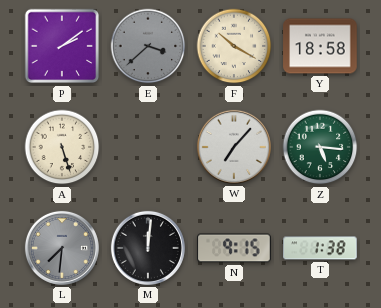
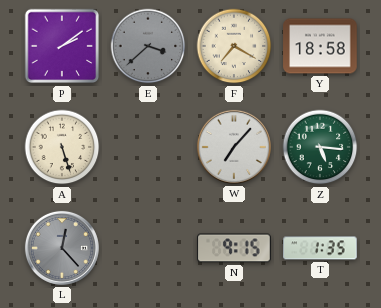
F: 10:20 -> 7:20 (234, 46)
L: 7:31 -> 12:23 (62, 248)
M: 12:01 -> none (148, 248)
T: 1:38 -> 1:35 (320, 248)
